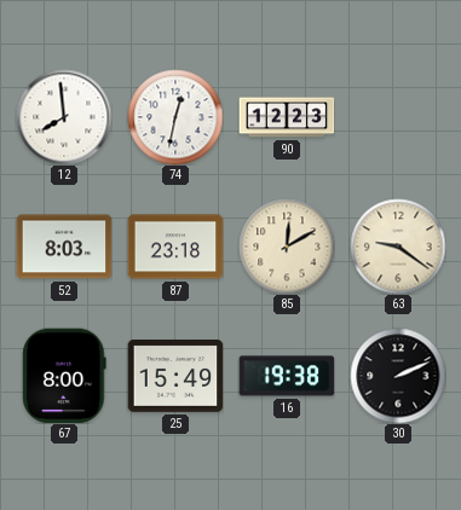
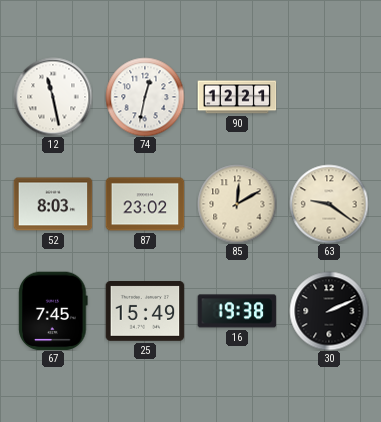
12: 7:59 -> 11:28 (53, 97)
90: 12:23 -> 12:21 (237, 97)
87: 23:18 -> 23:02 (145, 204)
67: 8:00 -> 7:45 (53, 311)
